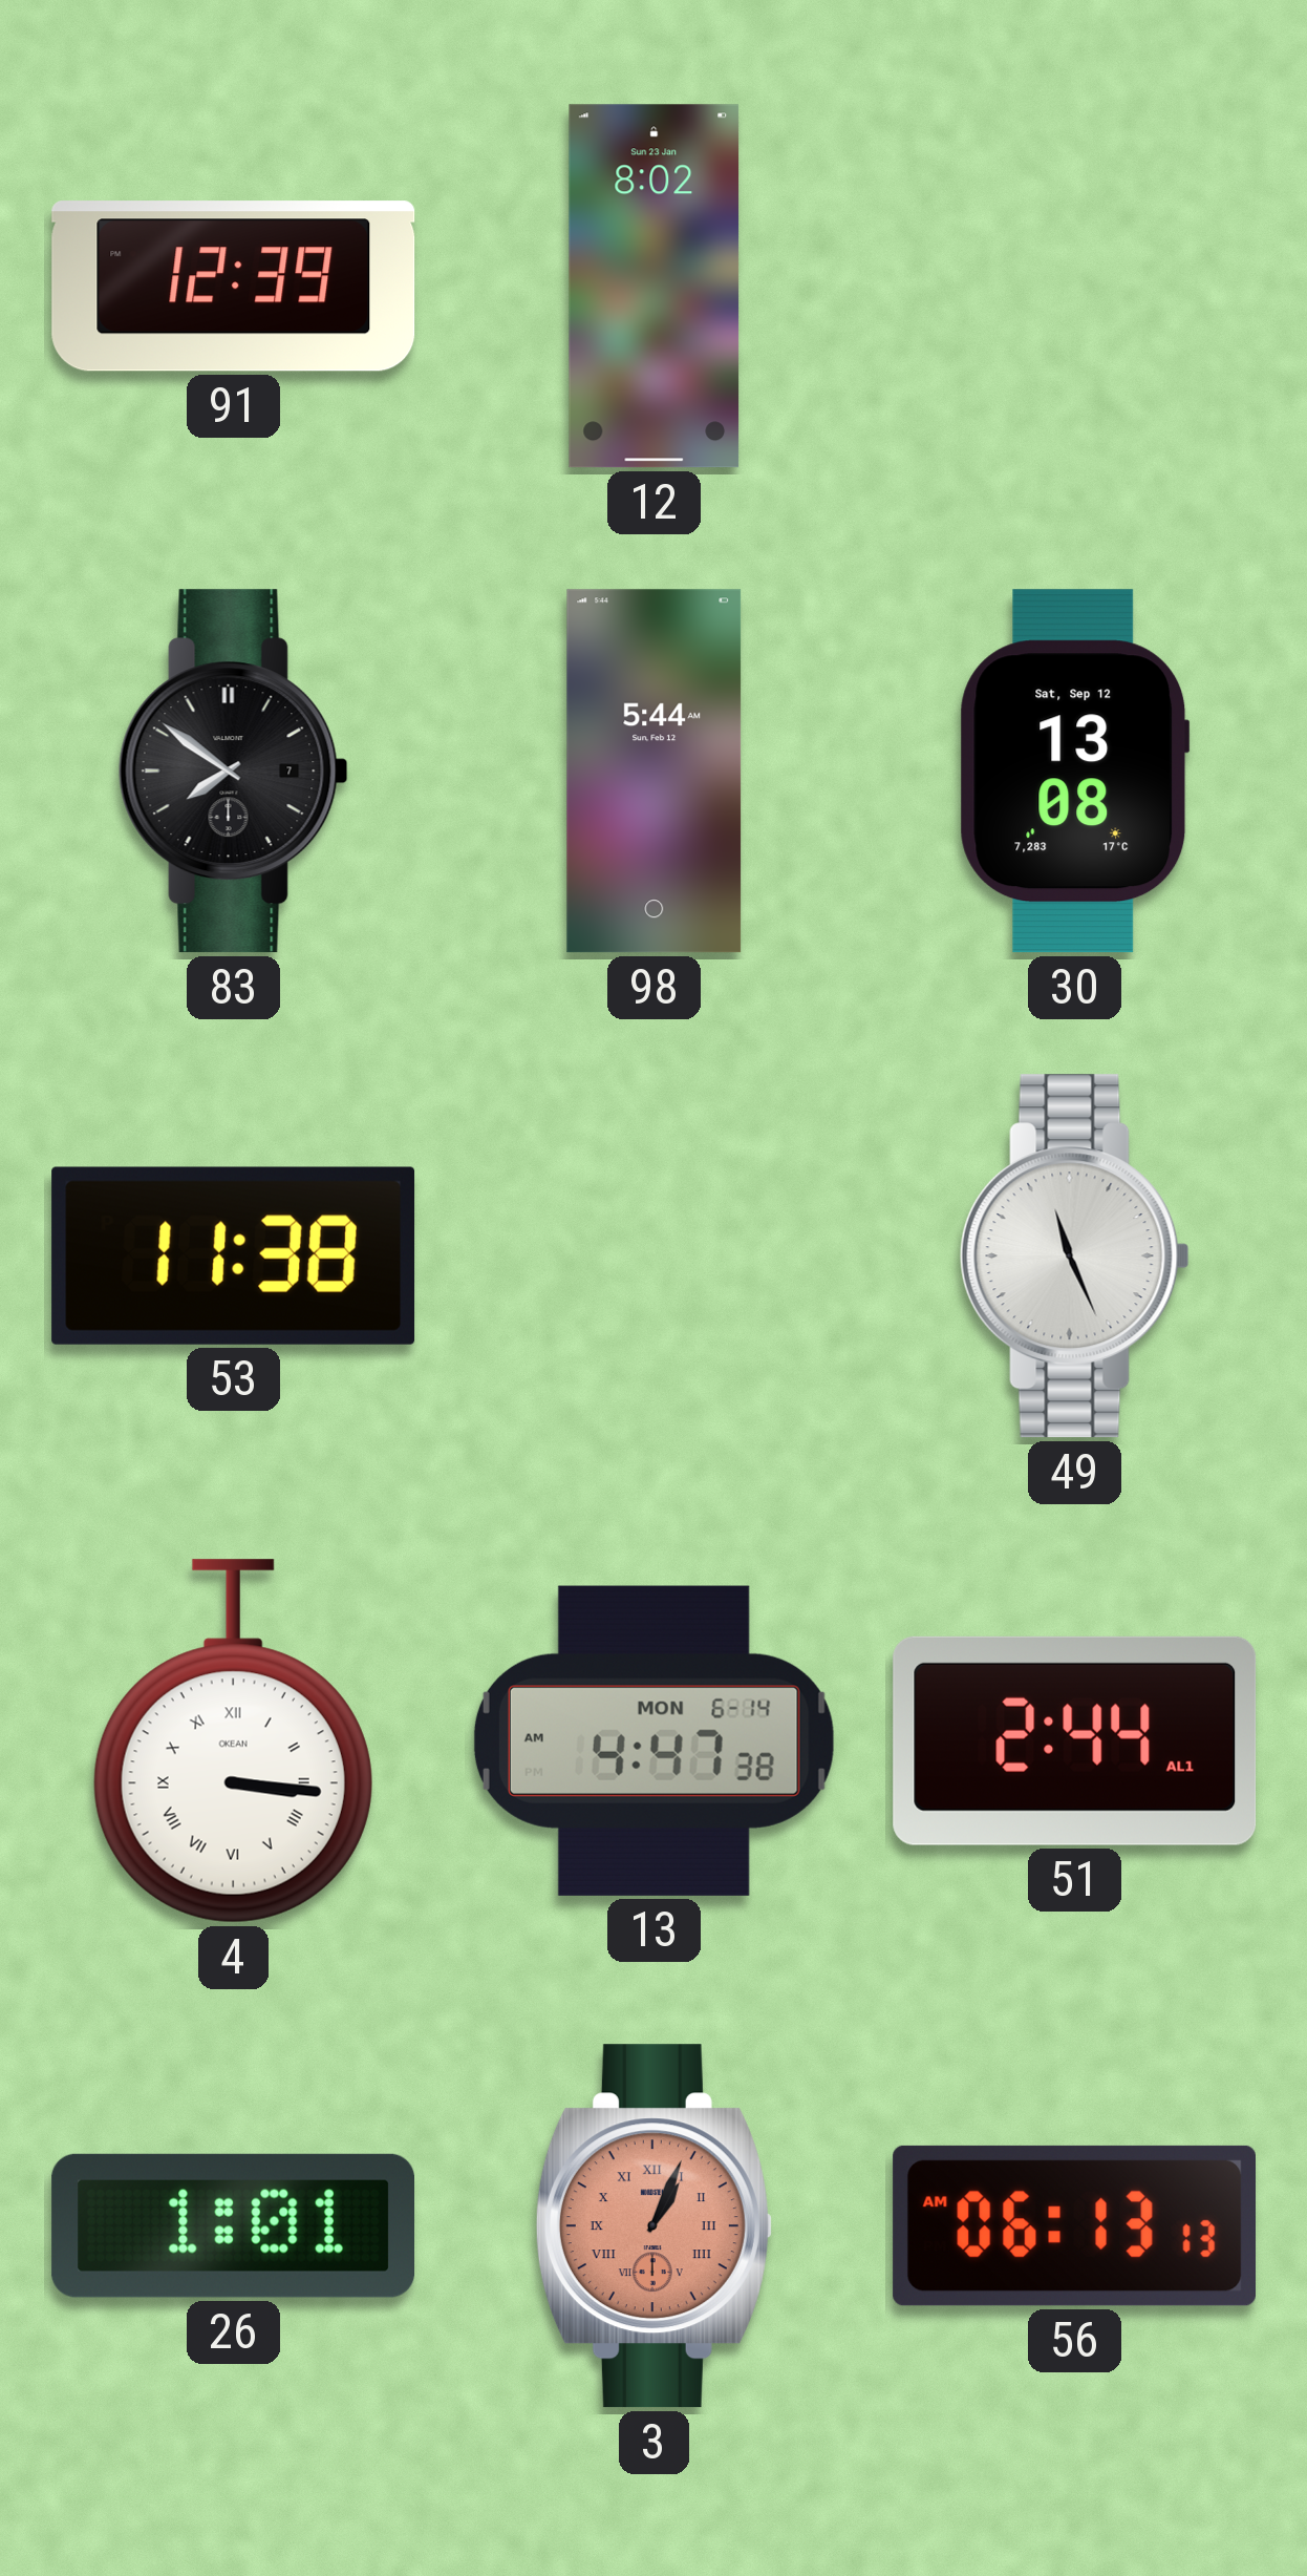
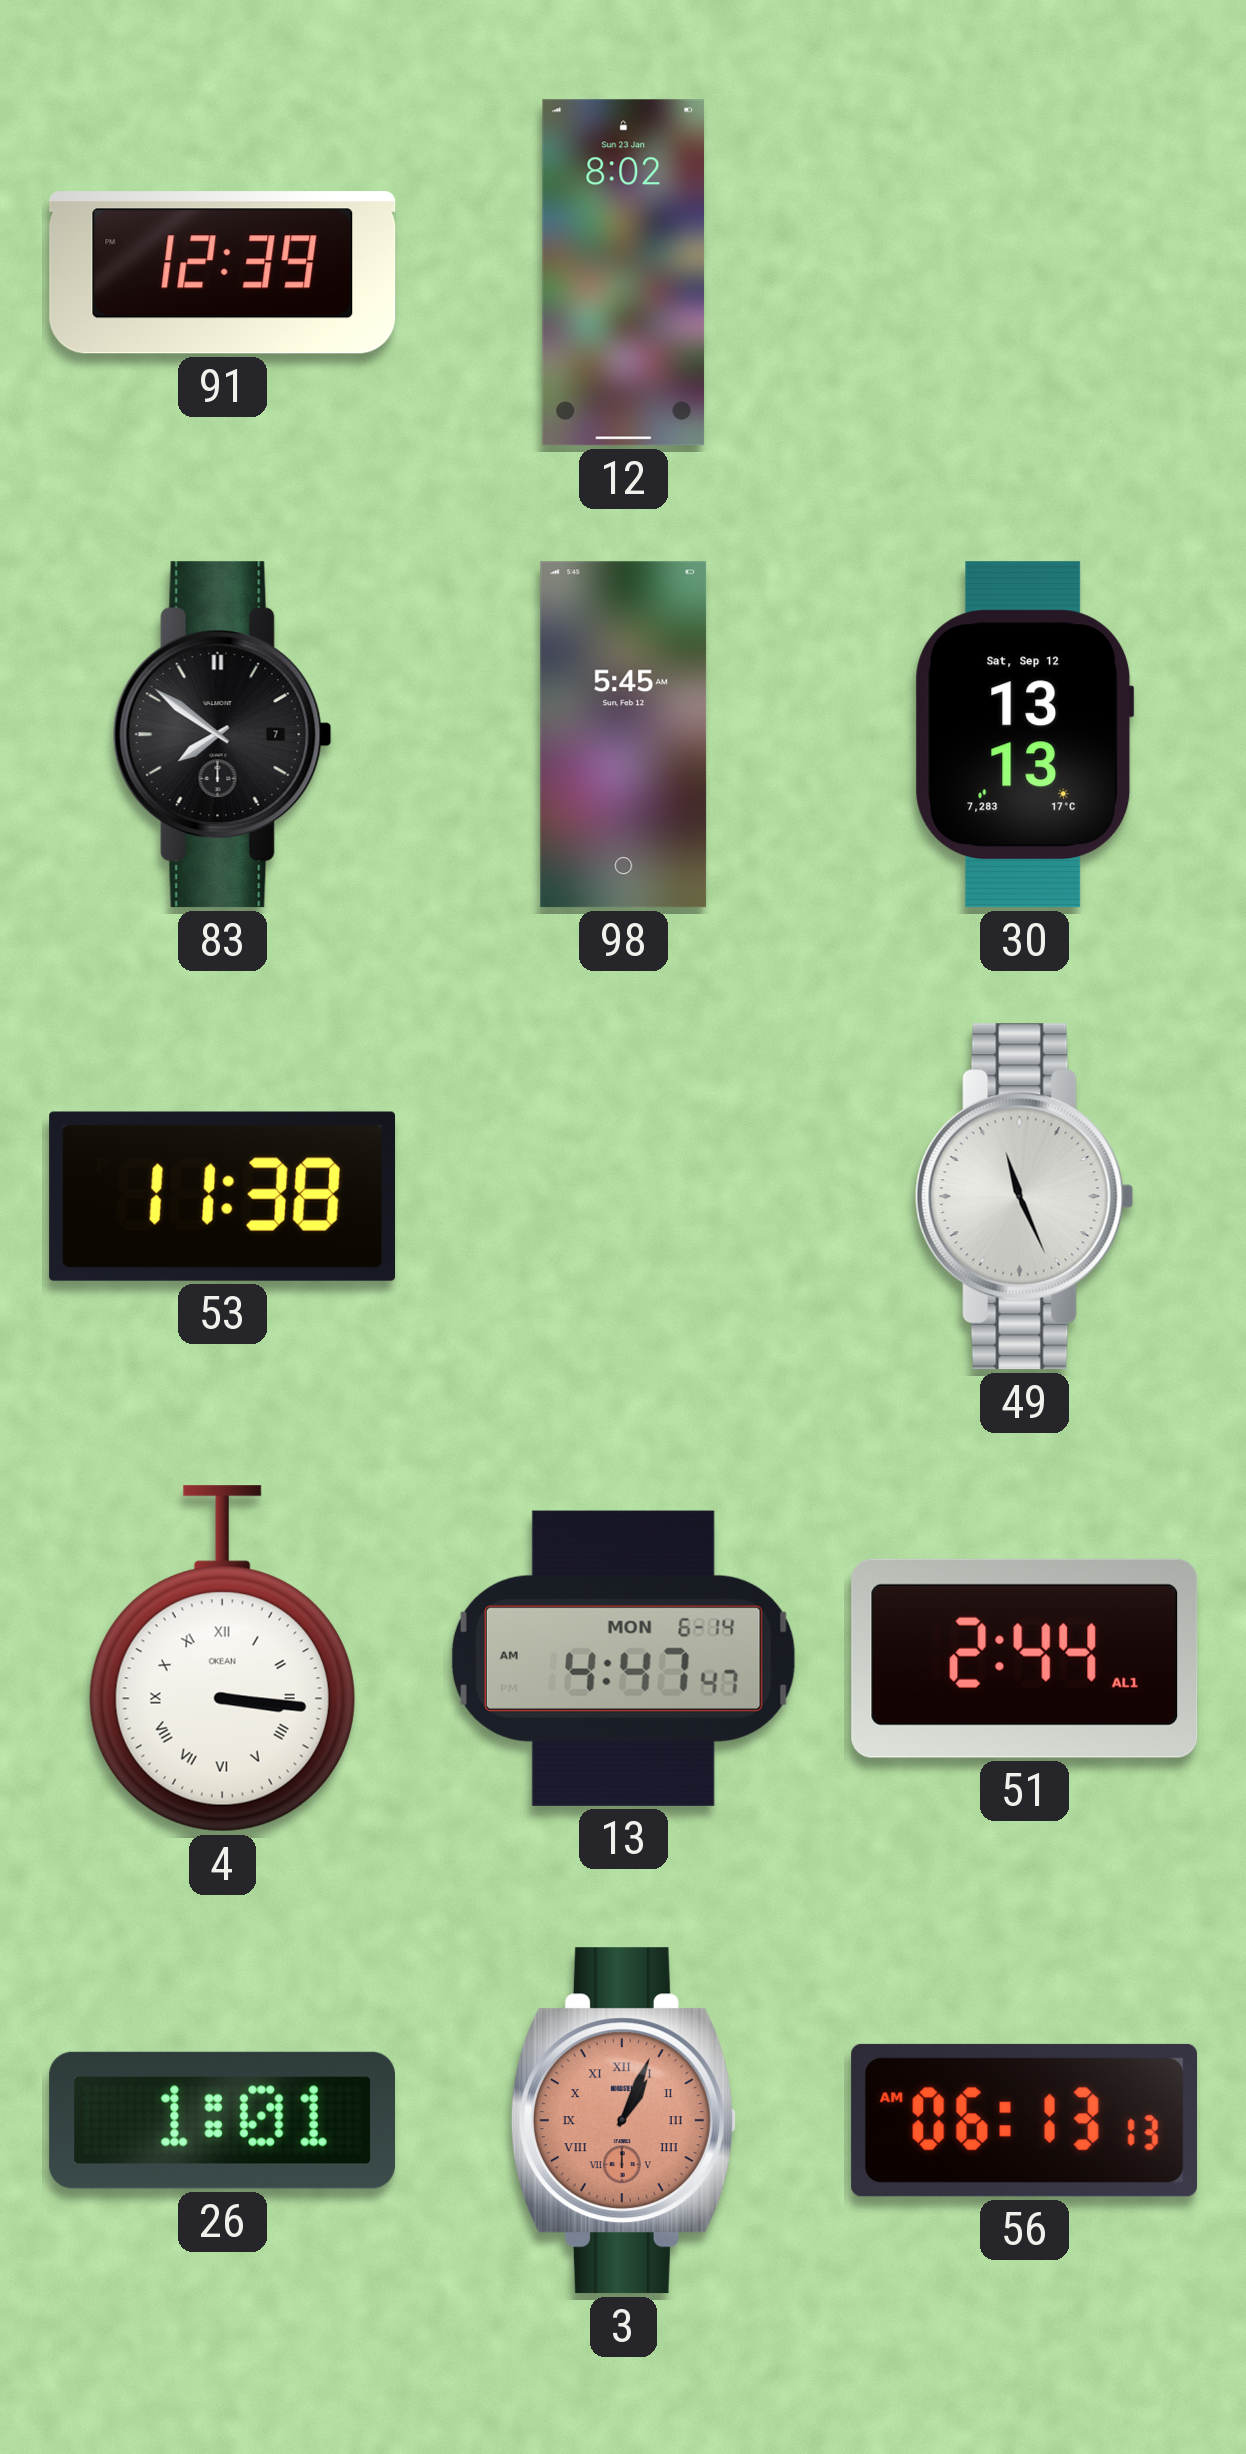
98: 5:44 -> 5:45 (624, 735)
30: 13:08 -> 13:13 (1025, 735)
13: 4:47:38 AM -> 4:47:47 AM (623, 1658)
